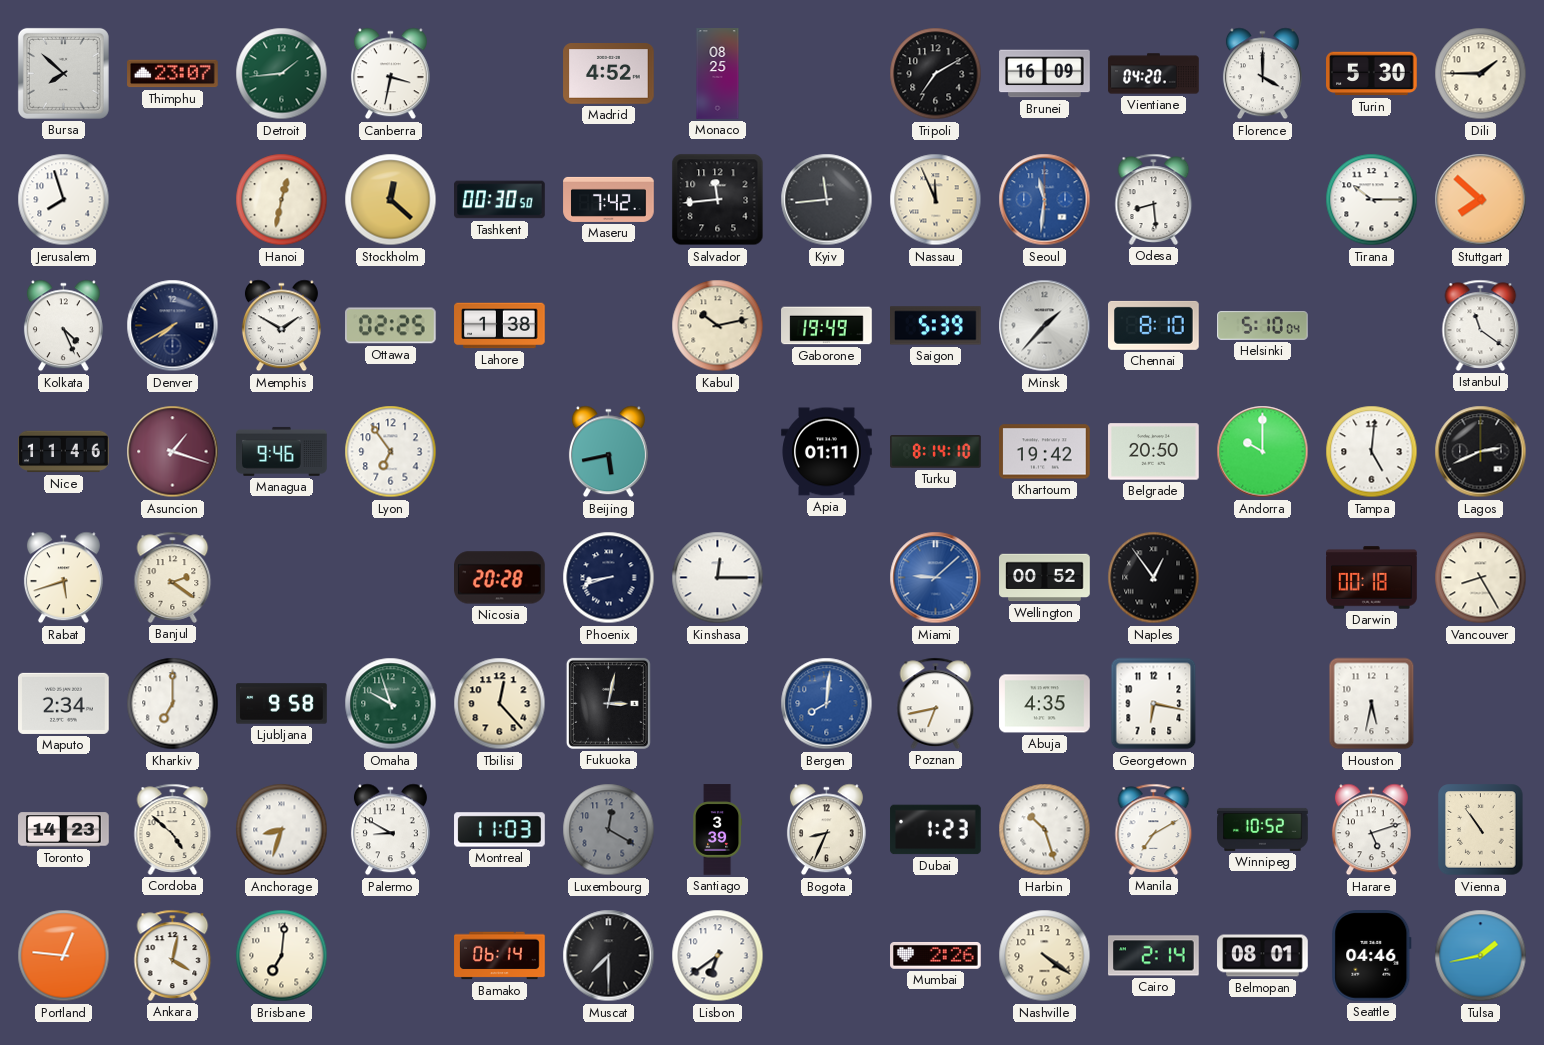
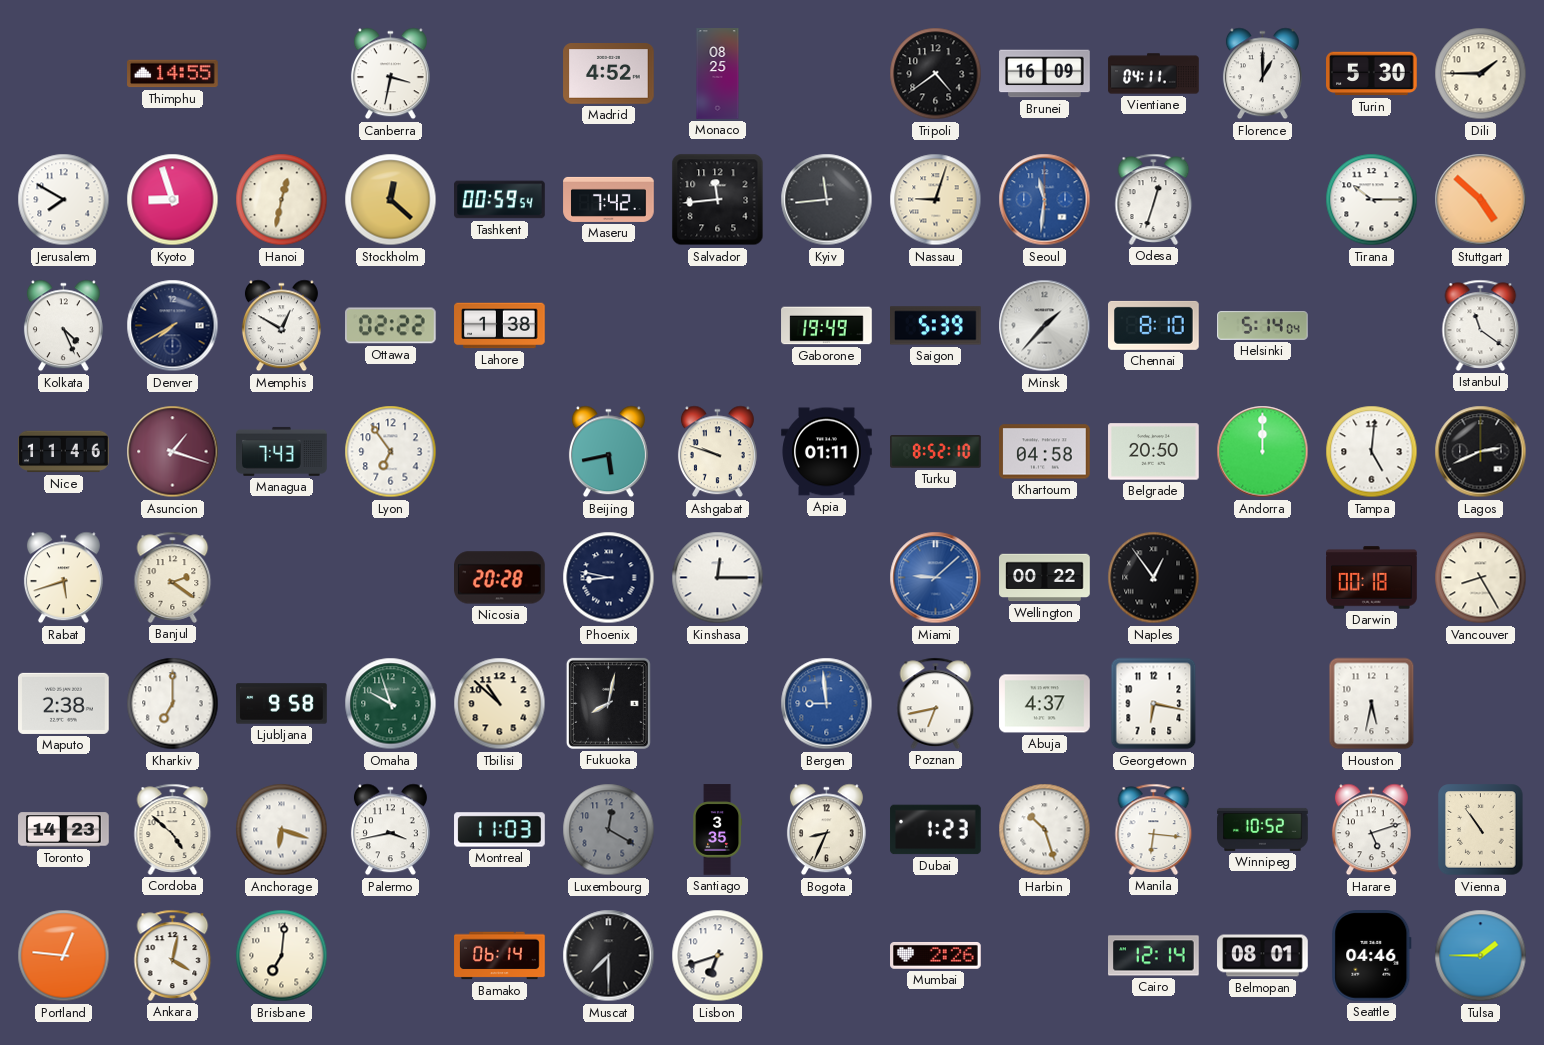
Bursa: 7:52 -> none (63, 73)
Thimphu: 23:07 -> 14:55 (173, 74)
Detroit: 1:44 -> none (282, 74)
Tripoli: 7:10 -> 4:39 (936, 74)
Vientiane: 04:20 -> 04:11 (1154, 74)
Florence: 4:00 -> 1:00 (1262, 74)
Jerusalem: 7:57 -> 7:50 (64, 200)
Kyoto: none -> 8:57 (173, 200)
Tashkent: 00:30 -> 00:59 (500, 200)
Nassau: 11:56 -> 9:03 (936, 200)
Odesa: 8:29 -> 12:33 (1154, 199)
Stuttgart: 7:52 -> 4:52 (1481, 200)
Memphis: 1:50 -> 12:50 (281, 326)
Ottawa: 02:25 -> 02:22 (391, 326)
Kabul: 10:13 -> none (718, 326)
Helsinki: 5:10 -> 5:14 (1263, 325)
Managua: 9:46 -> 7:43 (282, 451)
Ashgabat: none -> 9:48 (717, 452)
Turku: 8:14 -> 8:52 (936, 452)
Khartoum: 19:42 -> 04:58 (1045, 452)
Andorra: 10:00 -> 12:00 (1263, 452)
Phoenix: 8:42 -> 8:47 (609, 578)
Wellington: 00:52 -> 00:22 (1045, 578)
Maputo: 2:34 -> 2:38 (64, 703)
Tbilisi: 12:23 -> 10:52 (500, 704)
Fukuoka: 3:02 -> 8:02 (608, 703)
Bergen: 8:01 -> 8:59 (827, 704)
Abuja: 4:35 -> 4:37 (1045, 704)
Anchorage: 8:33 -> 6:18 (282, 830)
Palermo: 8:50 -> 3:43 (390, 830)
Santiago: 3:39 -> 3:35 (718, 830)
Manila: 7:10 -> 6:16 (1154, 829)
Lisbon: 6:39 -> 6:42 (718, 956)
Nashville: 4:21 -> none (1045, 956)
Cairo: 2:14 -> 12:14 (1154, 956)
Tulsa: 1:43 -> 1:45 (1481, 956)
